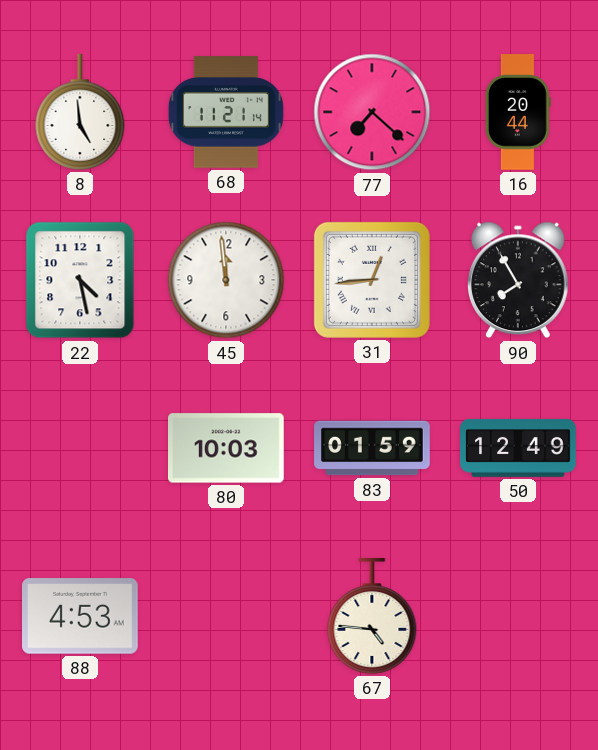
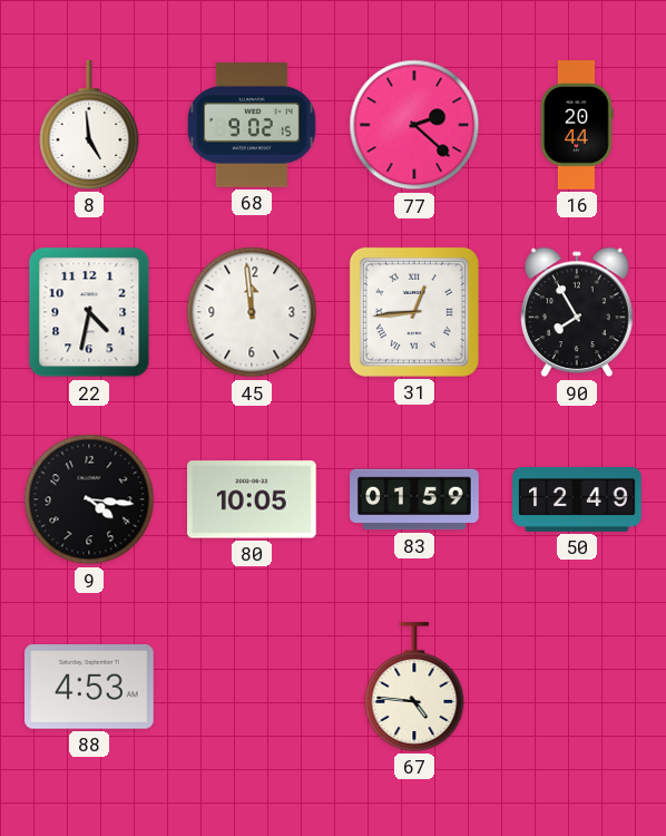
68: 11:21 -> 9:02 (252, 125)
77: 7:22 -> 2:22 (414, 125)
22: 4:28 -> 4:32 (89, 312)
9: none -> 4:16 (89, 499)
80: 10:03 -> 10:05 (253, 499)
